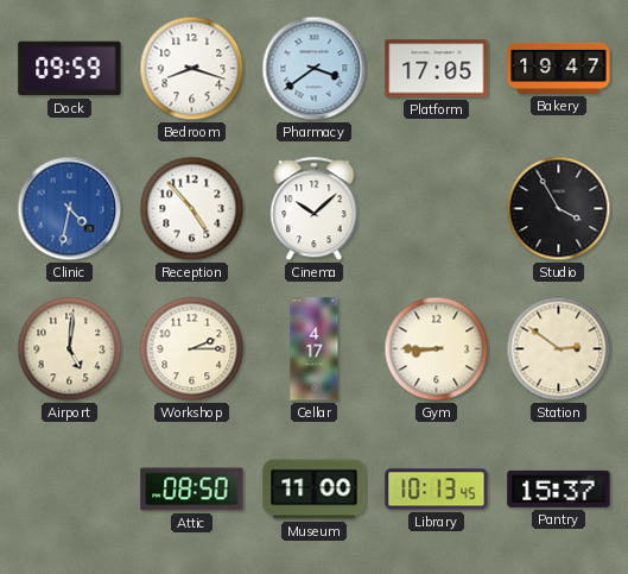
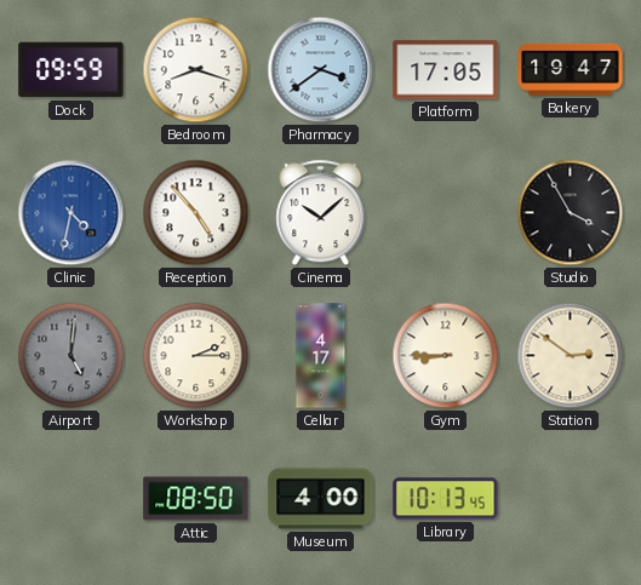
Airport dial: cream -> grey (71, 356)
Museum: 11:00 -> 4:00 (321, 499)
Pantry: 15:37 -> none (559, 488)
